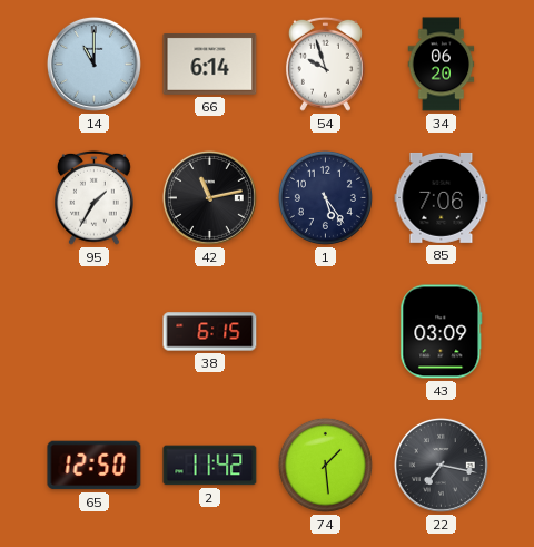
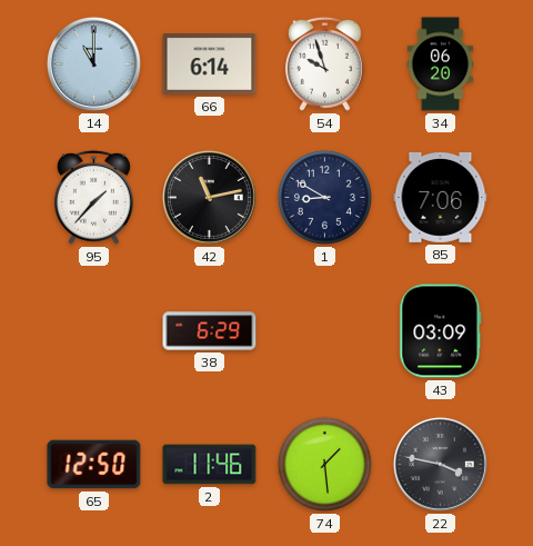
95: 1:35 -> 1:37 (93, 197)
1: 5:24 -> 8:50 (324, 197)
38: 6:15 -> 6:29 (210, 331)
2: 11:42 -> 11:46 (210, 465)
22: 7:17 -> 3:47 (440, 464)
